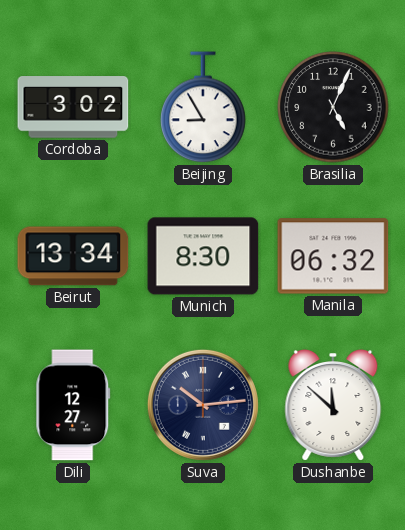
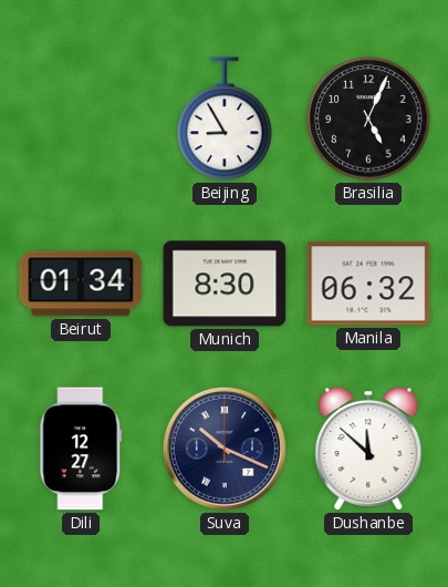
Cordoba: 3:02 -> none (73, 107)
Beirut: 13:34 -> 01:34 (81, 284)
Suva: 10:14 -> 10:19 (225, 449)
